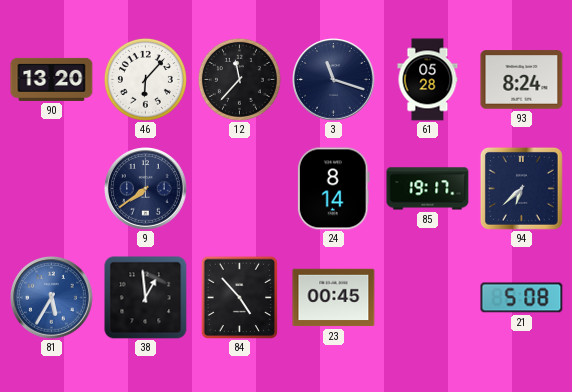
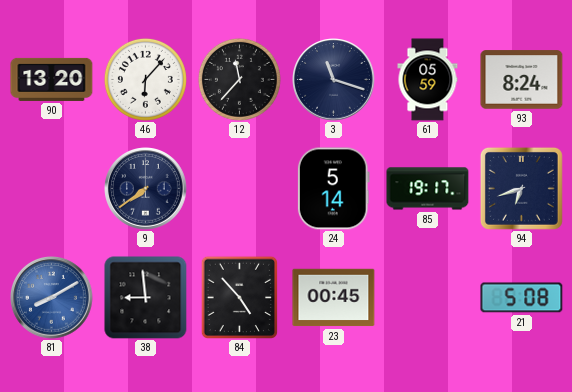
61: 05:28 -> 05:59 (428, 80)
24: 8:14 -> 5:14 (333, 189)
94: 6:38 -> 6:42 (521, 188)
81: 5:35 -> 8:10 (52, 298)
38: 12:59 -> 8:59 (146, 298)
